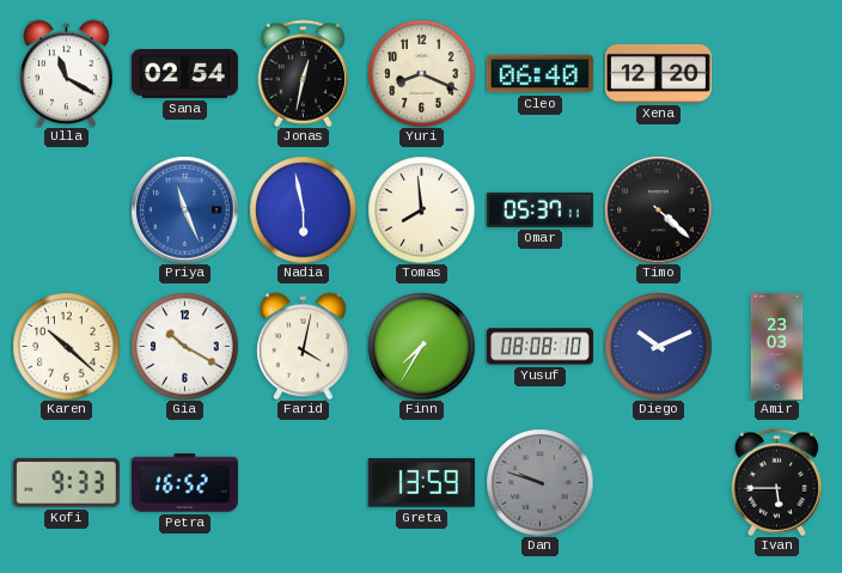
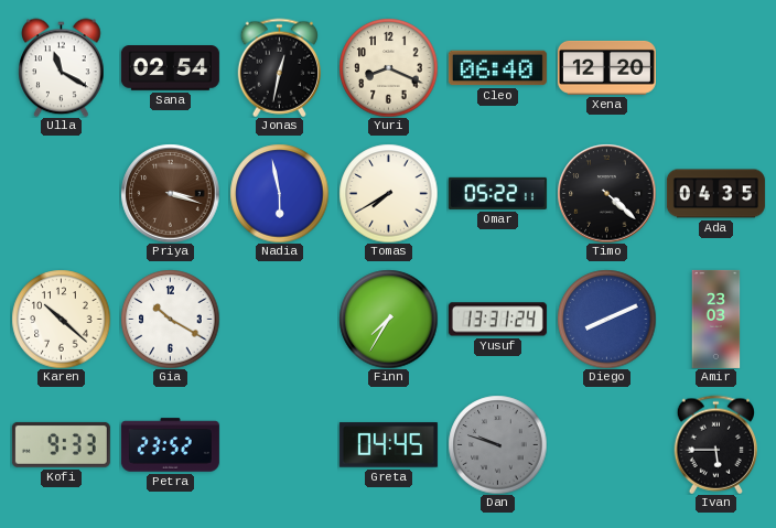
Priya: 11:26 -> 3:18 (170, 193)
Priya dial: blue -> brown (170, 193)
Tomas: 7:59 -> 7:40 (388, 193)
Omar: 05:37 -> 05:22 (497, 193)
Ada: none -> 04:35 (715, 194)
Farid: 4:02 -> none (304, 346)
Yusuf: 08:08 -> 13:31 (497, 320)
Diego: 10:11 -> 8:11 (606, 319)
Petra: 16:52 -> 23:52 (170, 445)
Greta: 13:59 -> 04:45 (388, 445)
